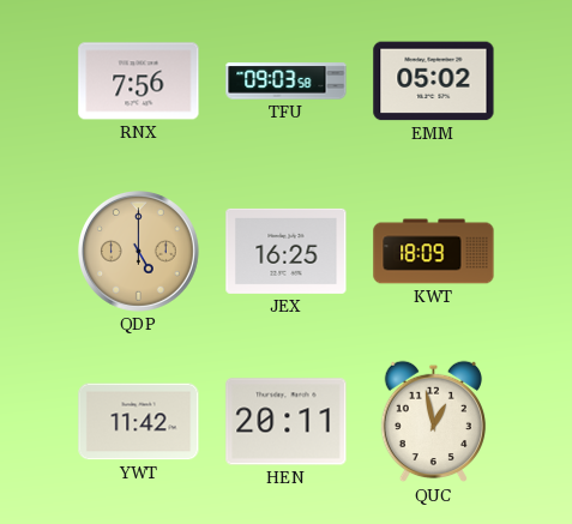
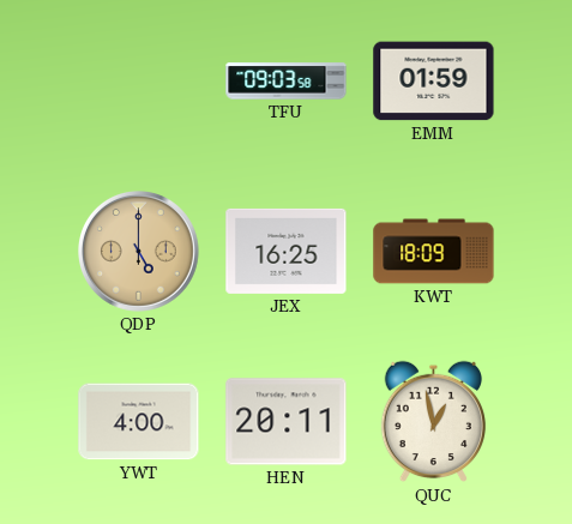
RNX: 7:56 -> none (139, 82)
EMM: 05:02 -> 01:59 (434, 82)
YWT: 11:42 -> 4:00 (139, 422)
